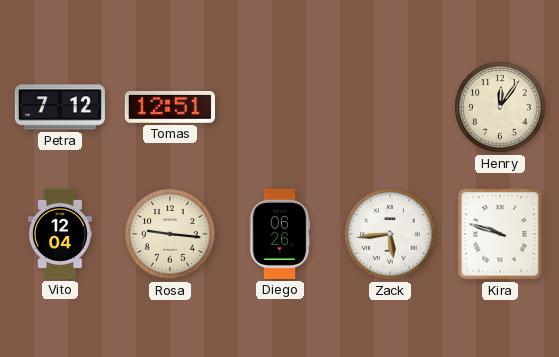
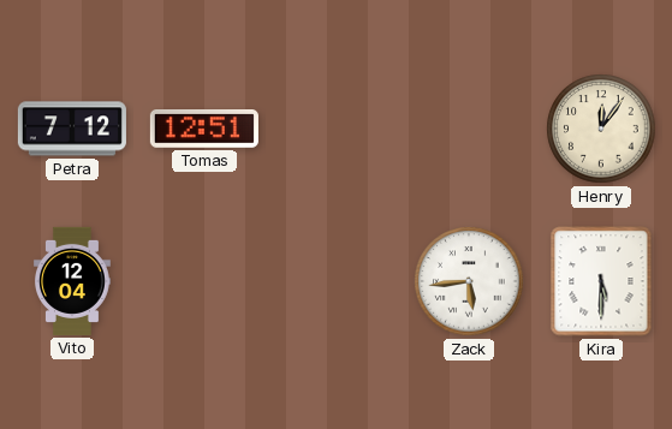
Rosa: 9:16 -> none (170, 234)
Diego: 06:26 -> none (280, 234)
Kira: 9:48 -> 5:30 (601, 281)
